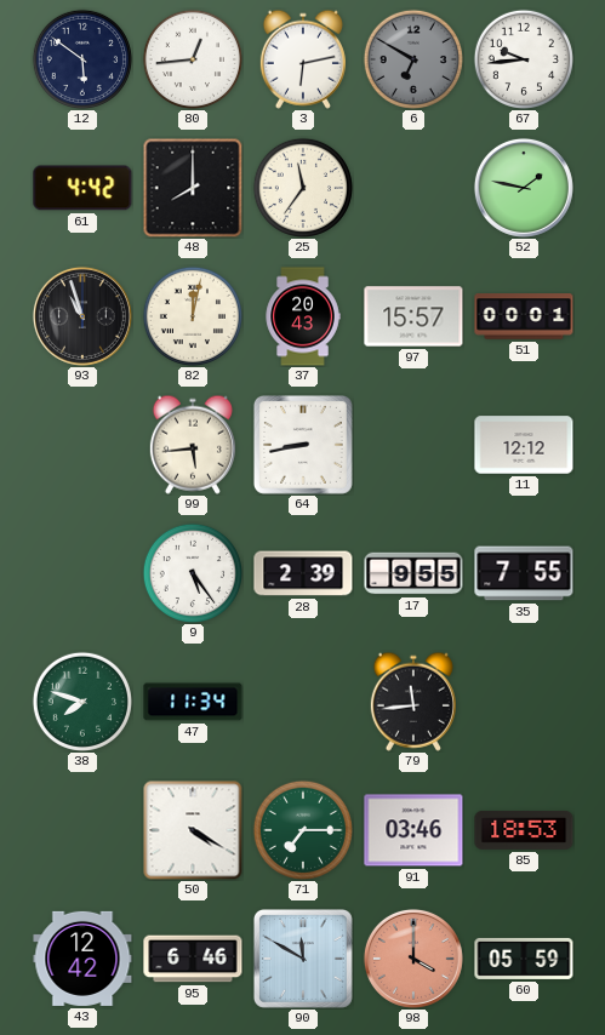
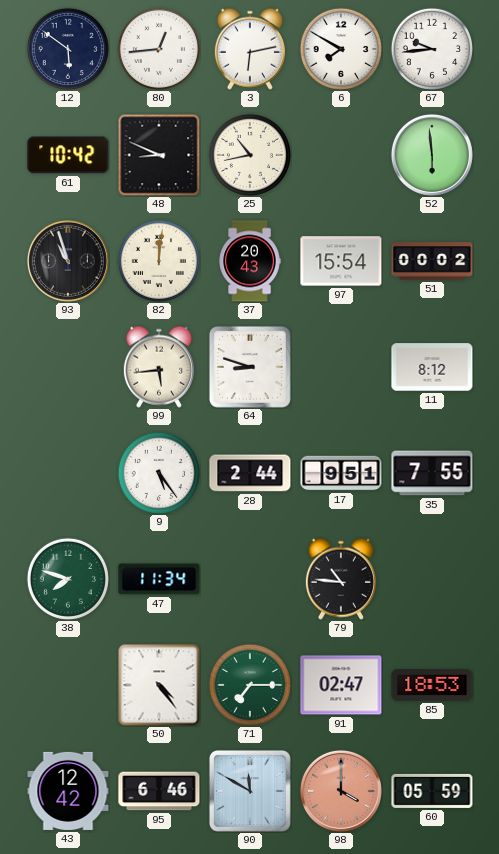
6: 6:50 -> 7:50 (341, 49)
6 dial: grey -> white (341, 49)
61: 4:42 -> 10:42 (68, 155)
48: 8:00 -> 8:49 (159, 155)
25: 11:36 -> 10:43 (250, 155)
52: 1:47 -> 5:59 (432, 155)
82: 12:02 -> 12:01 (159, 261)
97: 15:57 -> 15:54 (341, 261)
51: 00:01 -> 00:02 (432, 261)
64: 8:43 -> 8:48 (250, 367)
11: 12:12 -> 8:12 (432, 367)
28: 2:39 -> 2:44 (250, 473)
17: 9:55 -> 9:51 (341, 473)
79: 11:44 -> 10:46 (341, 579)
50: 4:20 -> 4:24 (159, 685)
91: 03:46 -> 02:47 (341, 685)
